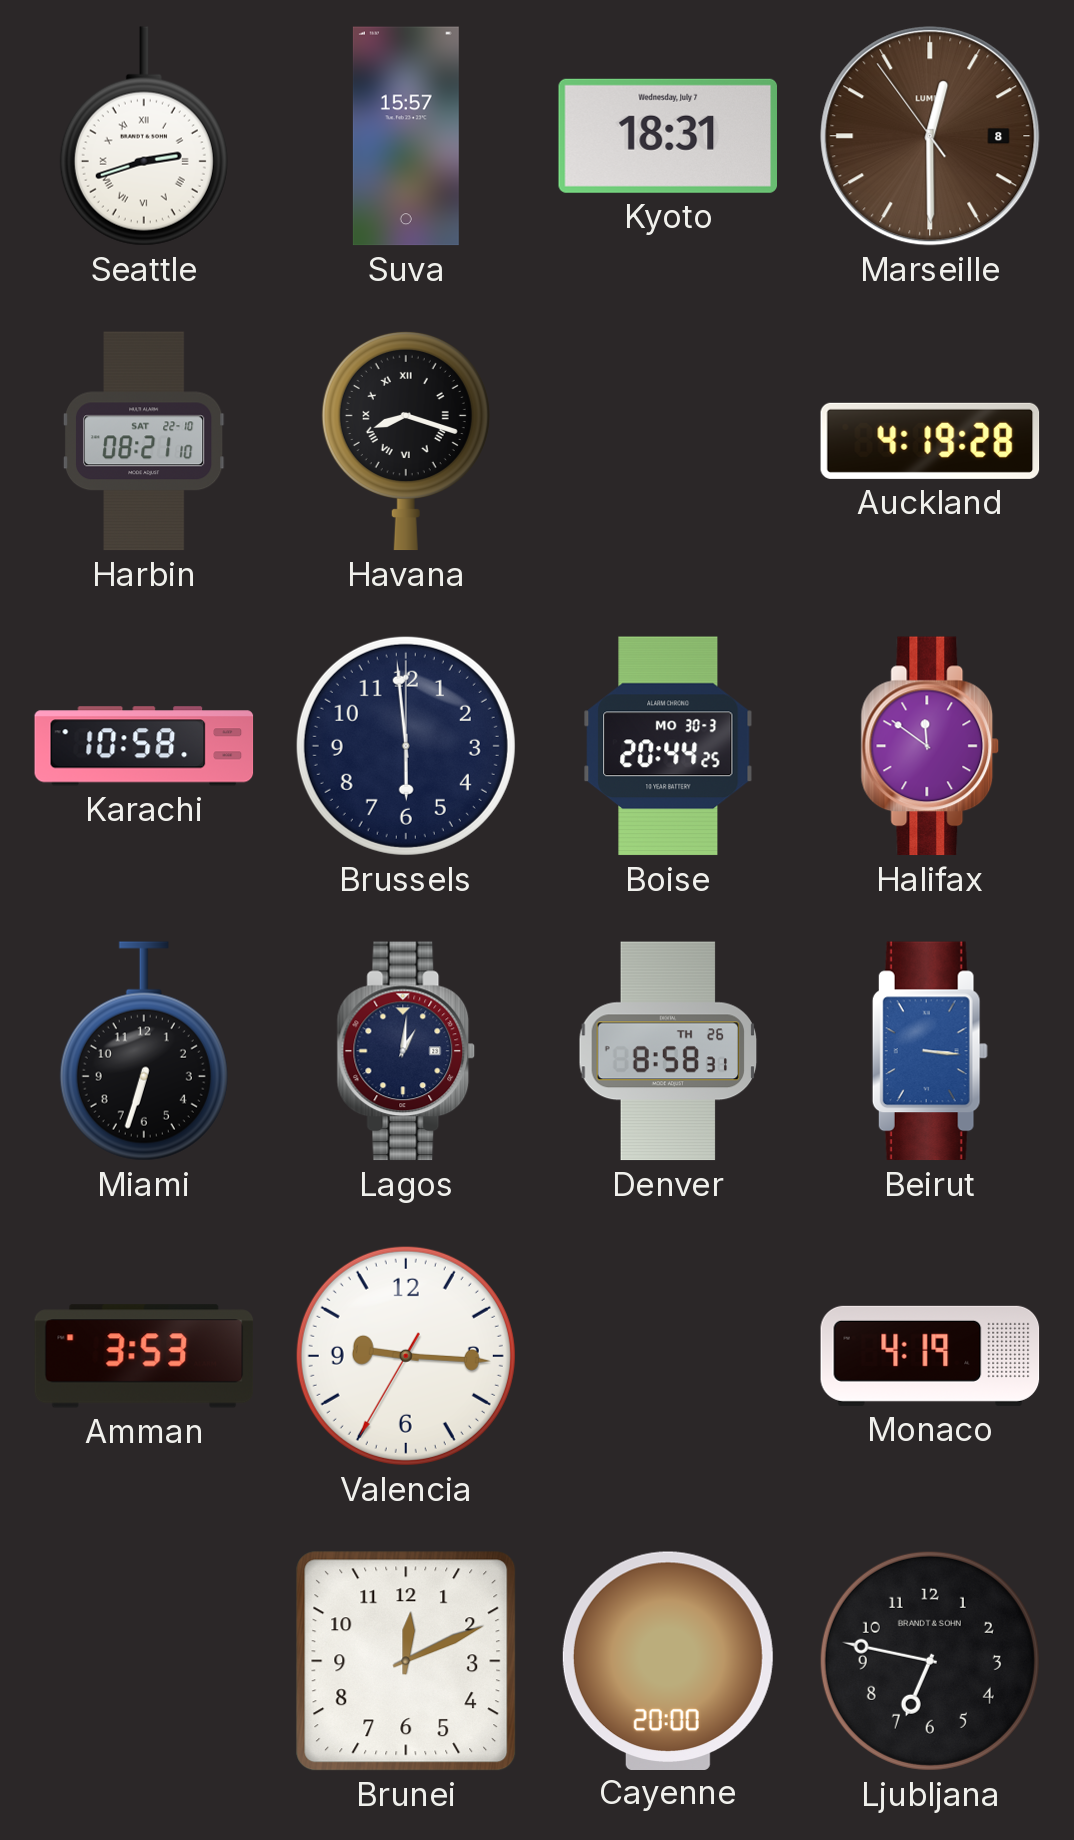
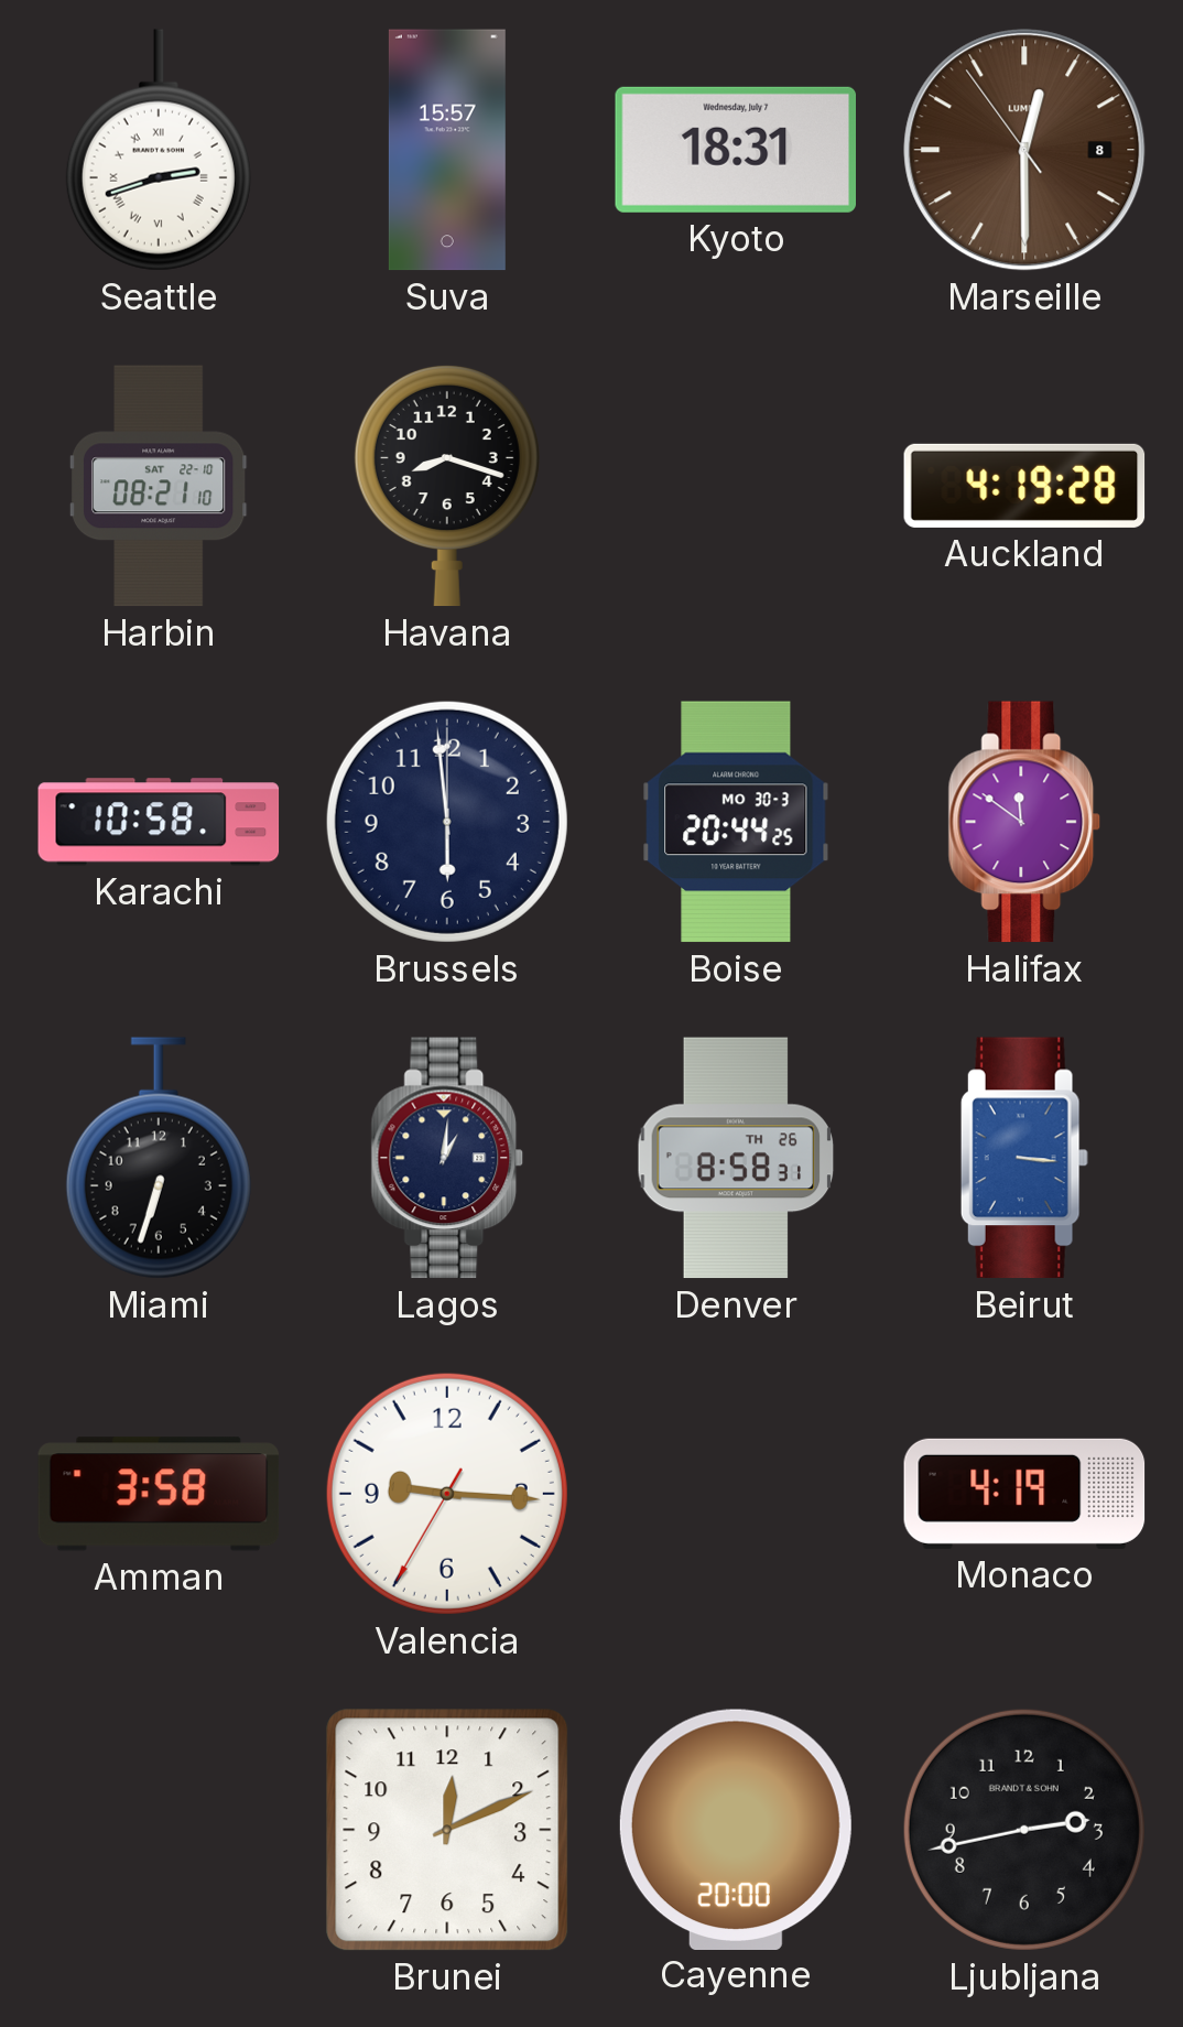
Havana numerals: Roman -> Arabic (447, 486)
Amman: 3:53 -> 3:58 (159, 1494)
Ljubljana: 6:47 -> 2:43 (1024, 1830)
